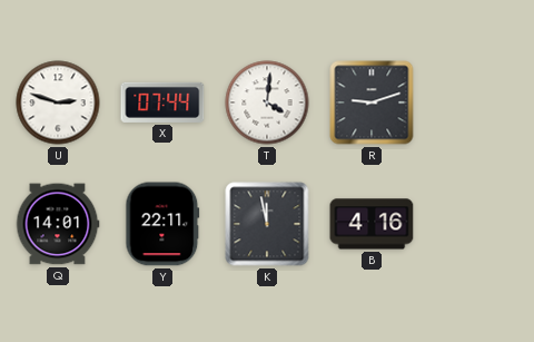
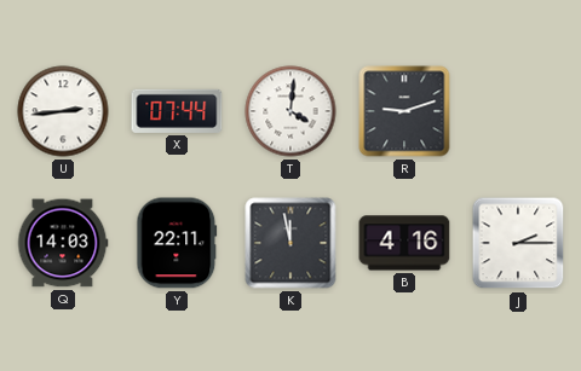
U: 2:48 -> 2:44 (63, 111)
Q: 14:01 -> 14:03 (63, 243)
J: none -> 2:15 (518, 243)
